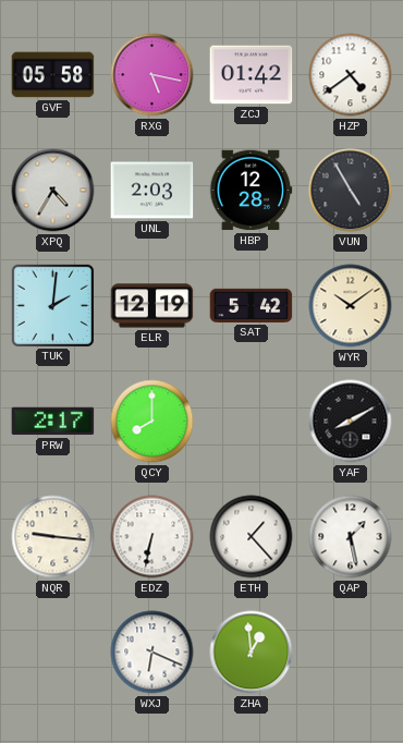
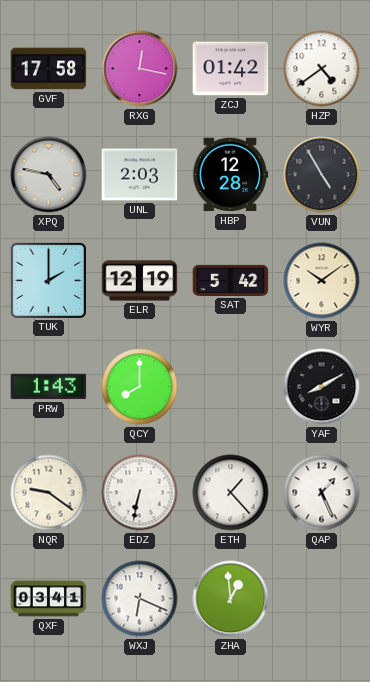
GVF: 05:58 -> 17:58 (49, 69)
RXG: 5:17 -> 12:17 (140, 69)
XPQ: 4:35 -> 4:47 (49, 175)
TUK: 2:01 -> 2:00 (48, 280)
PRW: 2:17 -> 1:43 (49, 387)
NQR: 9:16 -> 9:21 (49, 493)
QAP: 1:28 -> 1:26 (322, 493)
QXF: none -> 03:41 (49, 599)
